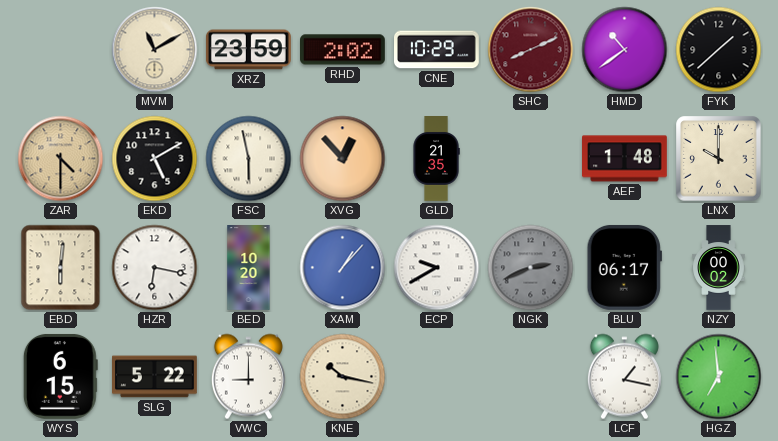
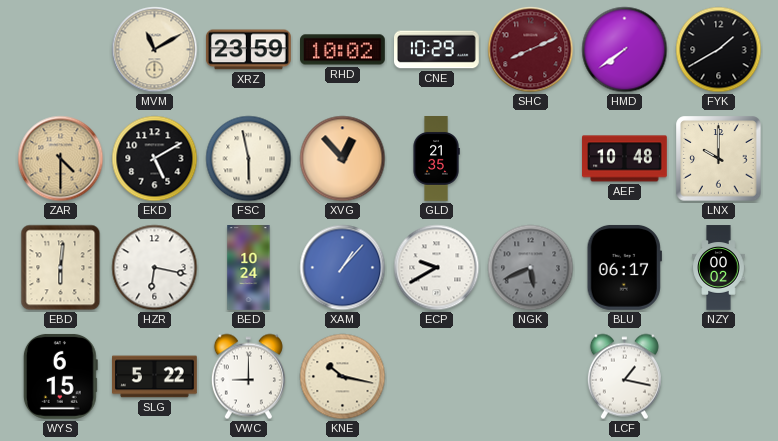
RHD: 2:02 -> 10:02 (343, 50)
HMD: 10:39 -> 7:39 (625, 50)
FYK: 1:38 -> 1:40 (719, 50)
AEF: 1:48 -> 10:48 (625, 159)
BED: 10:20 -> 10:24 (249, 268)
NGK: 2:41 -> 5:41 (531, 268)
HGZ: 6:59 -> none (719, 377)
